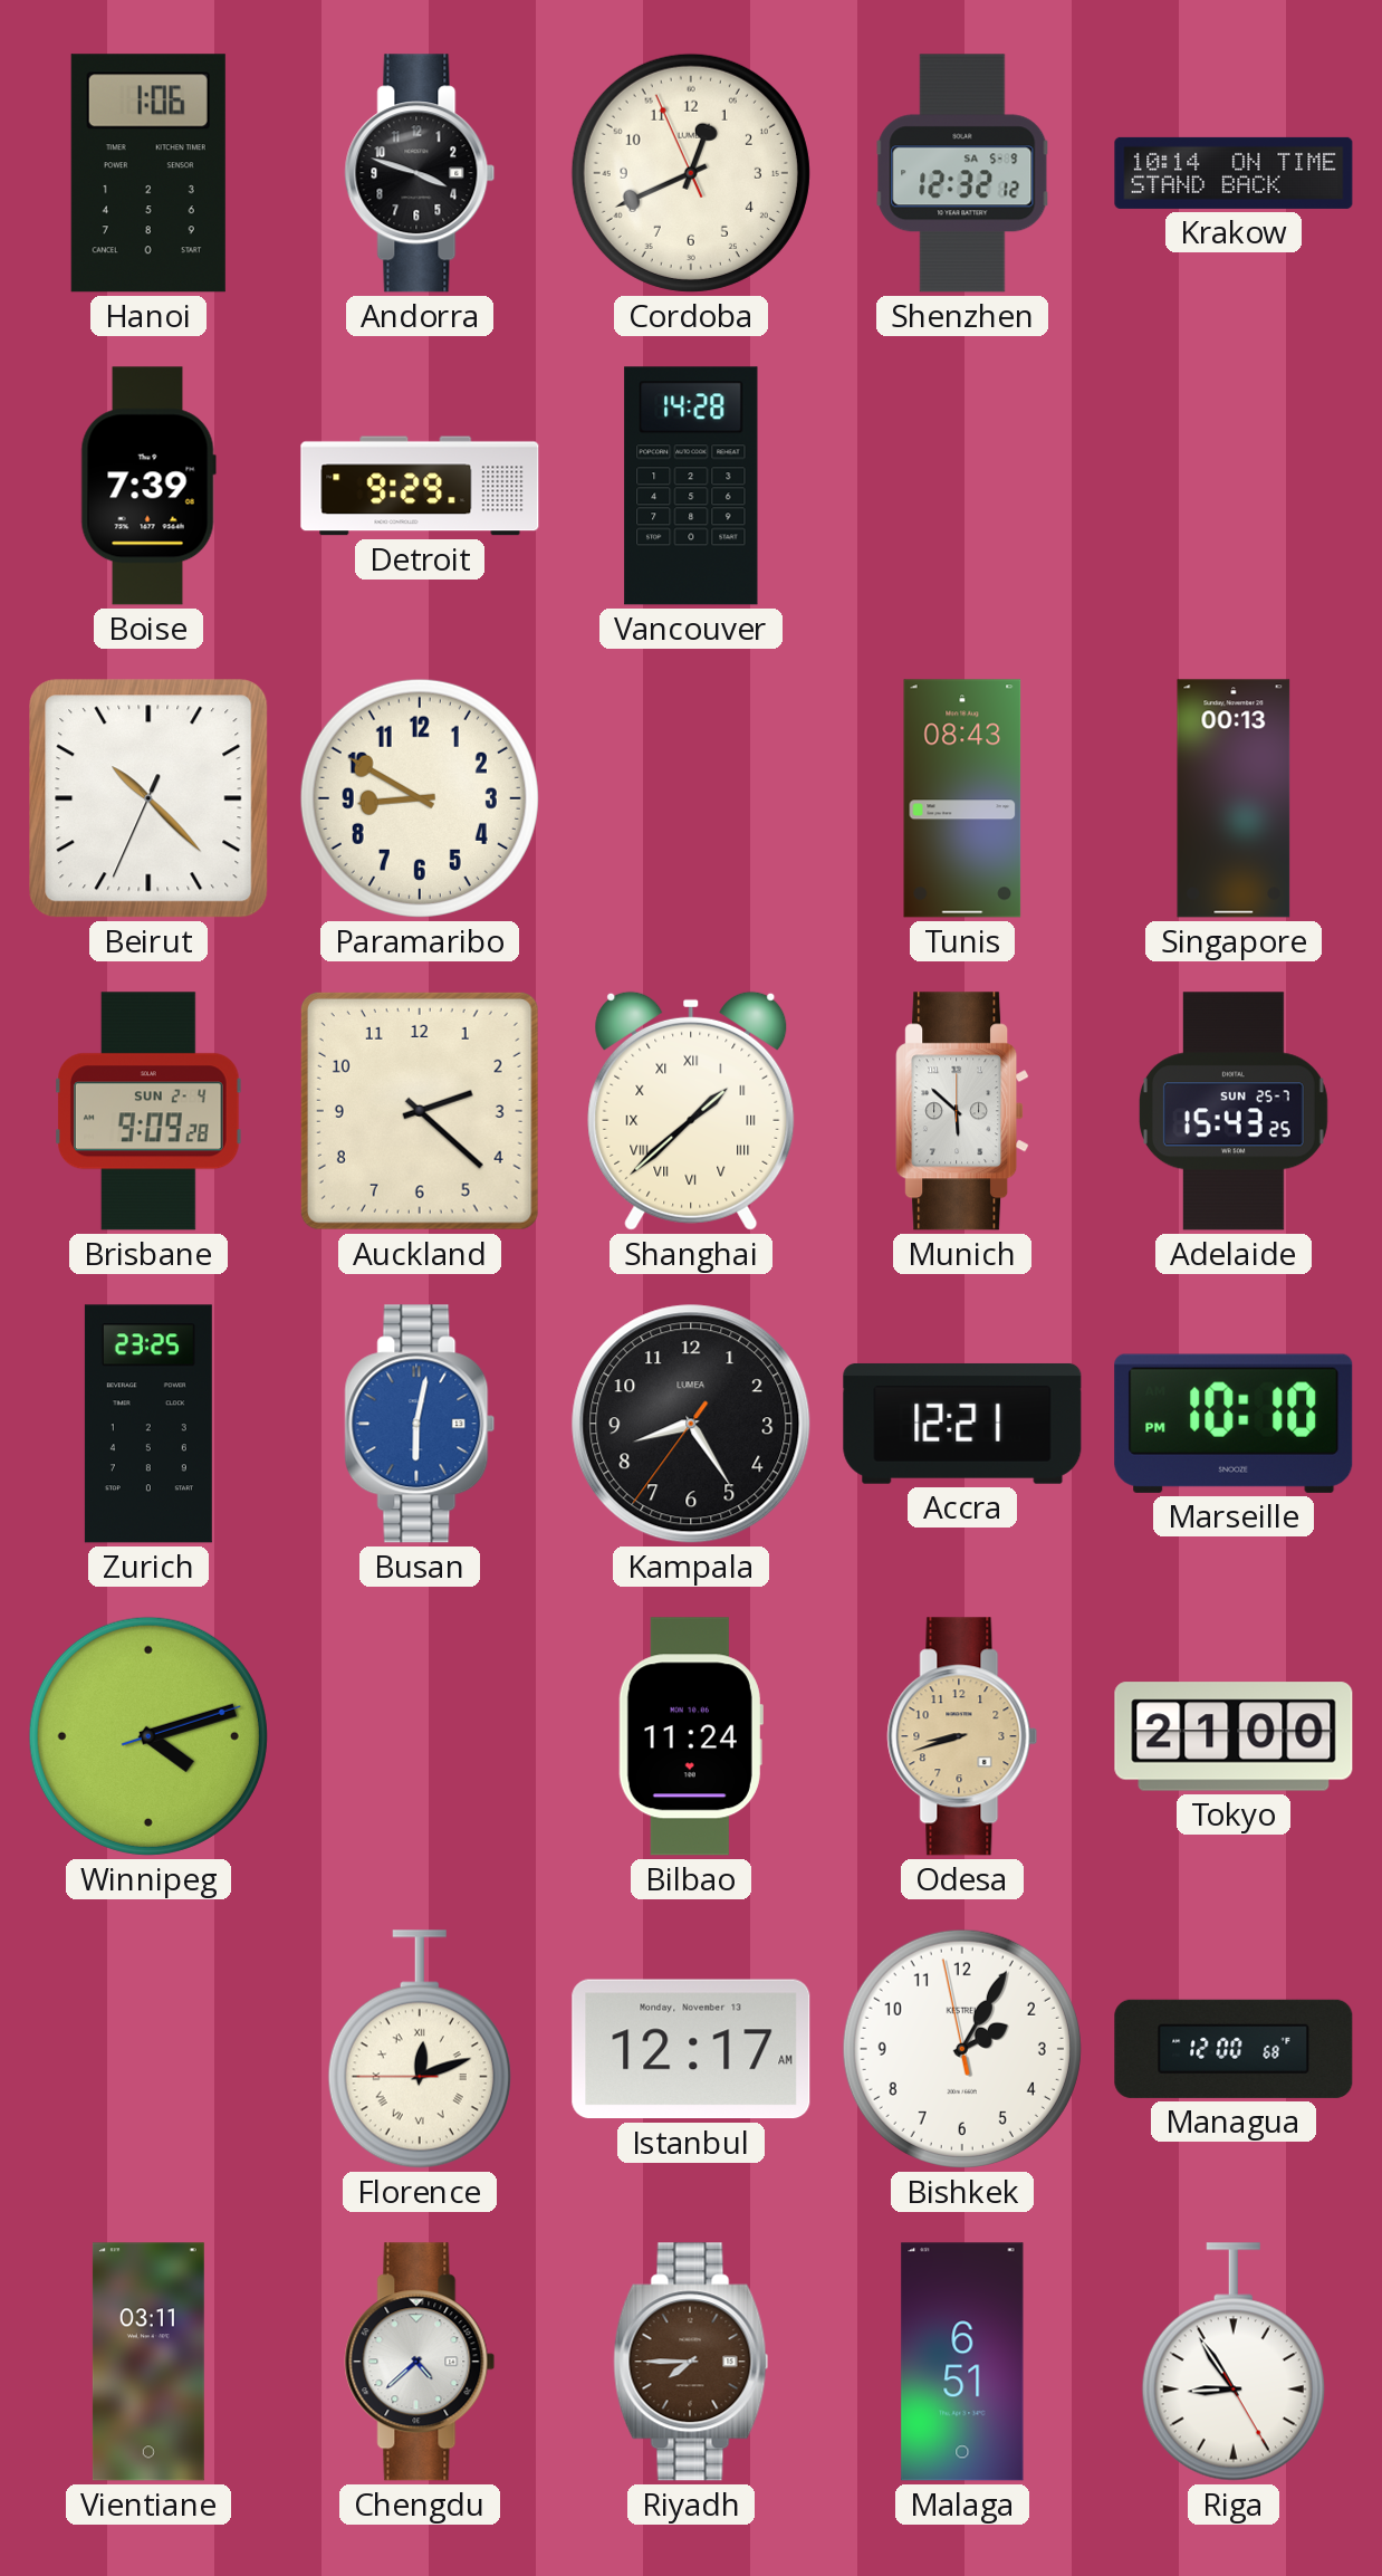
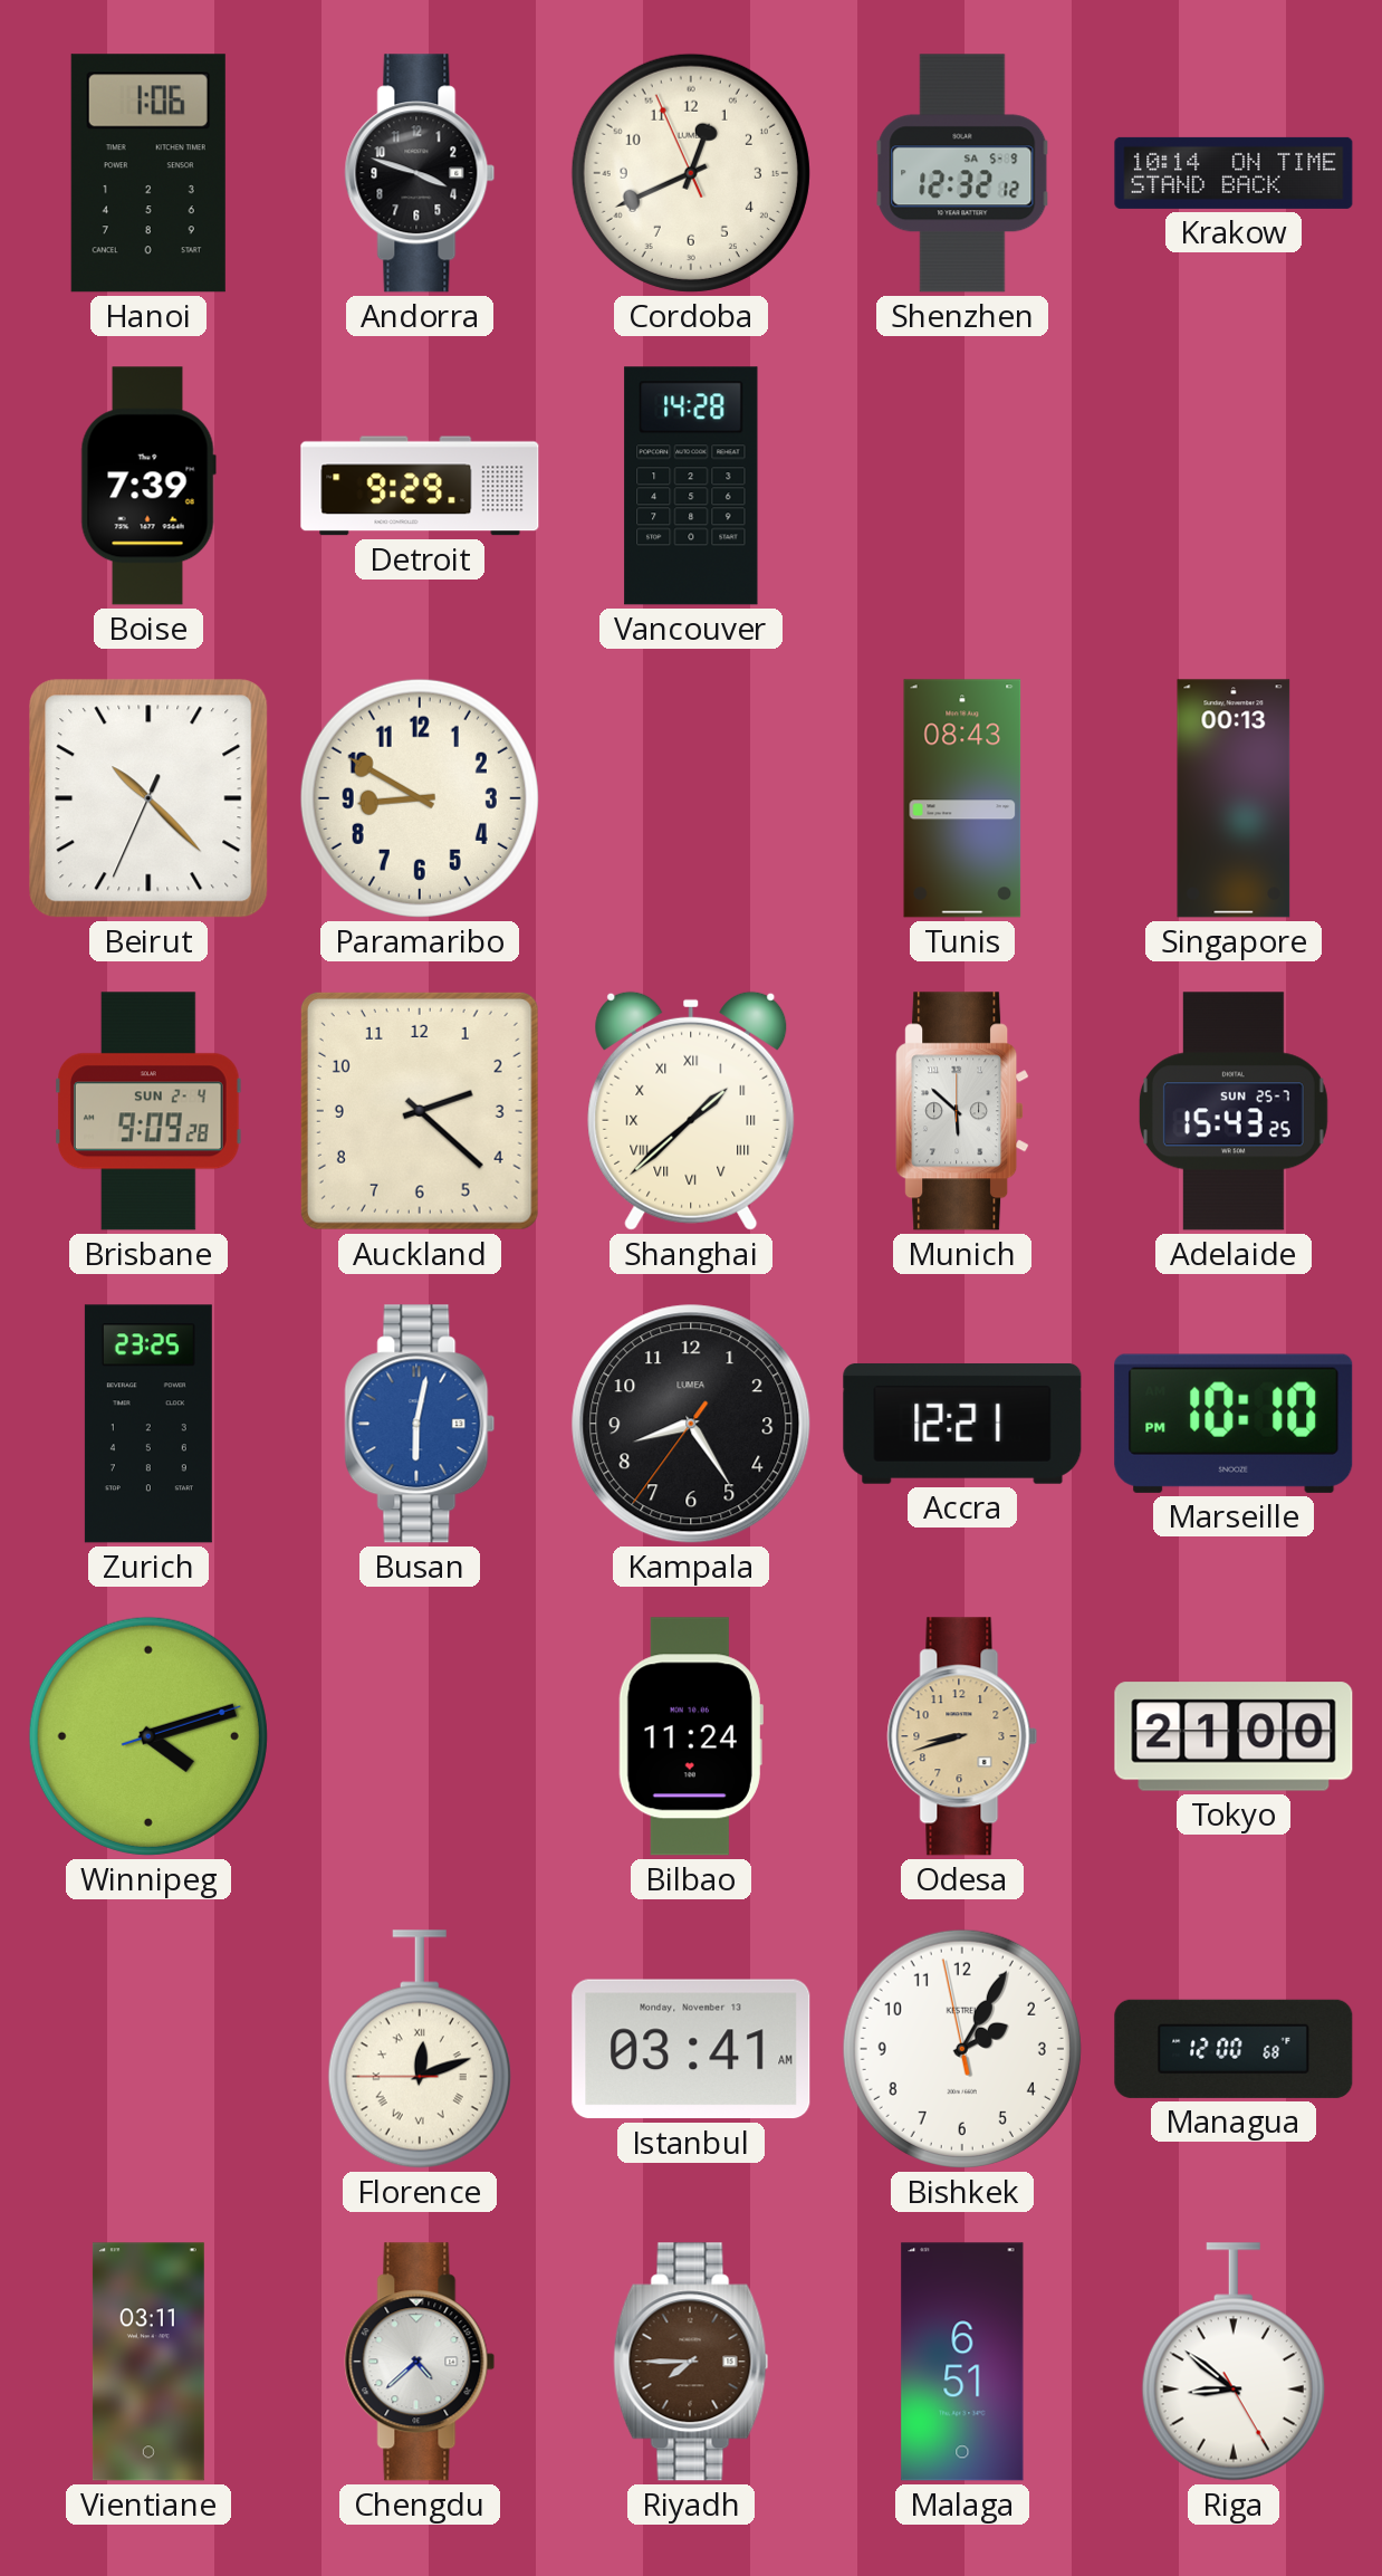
Istanbul: 12:17 -> 03:41 (691, 2049)
Riga: 8:54 -> 8:51 (1234, 2362)
